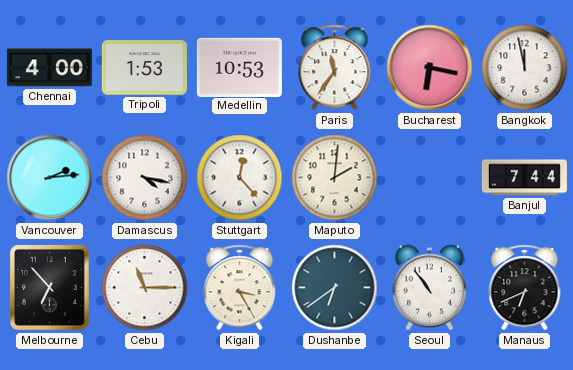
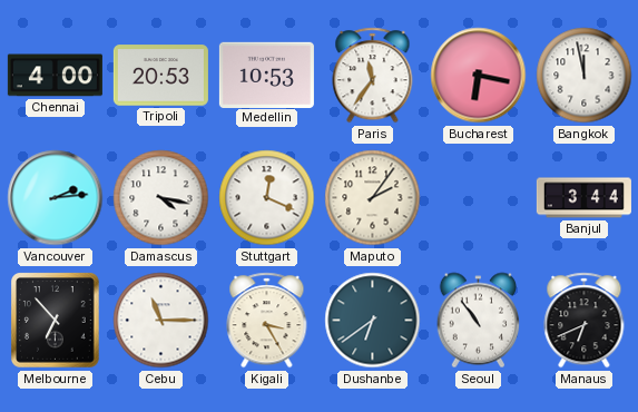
Tripoli: 1:53 -> 20:53 (160, 76)
Stuttgart: 12:23 -> 12:19 (267, 198)
Maputo: 2:01 -> 2:06 (373, 198)
Banjul: 7:44 -> 3:44 (583, 198)
